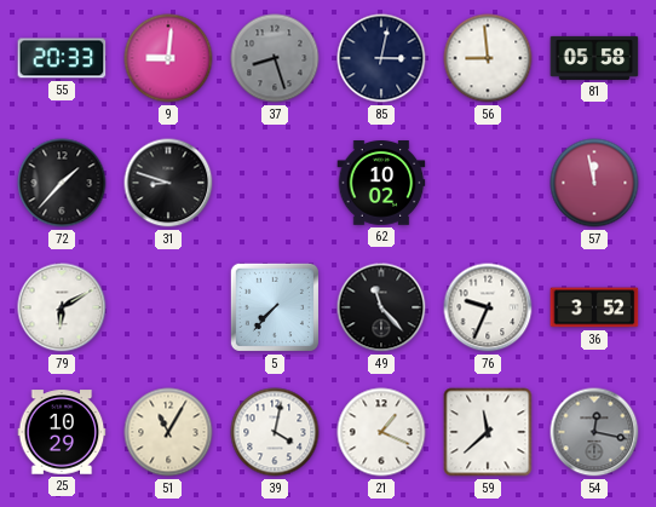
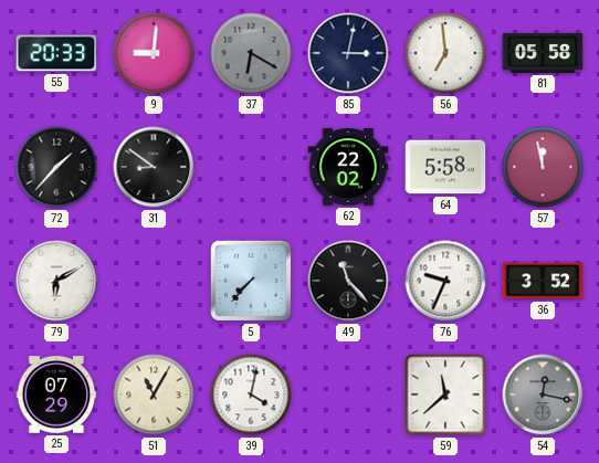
37: 8:27 -> 6:20 (251, 53)
56: 8:59 -> 6:59 (445, 53)
31: 8:48 -> 8:51 (154, 167)
62: 10:02 -> 22:02 (348, 168)
64: none -> 5:58 (445, 167)
25: 10:29 -> 07:29 (56, 394)
21: 1:19 -> none (381, 432)
